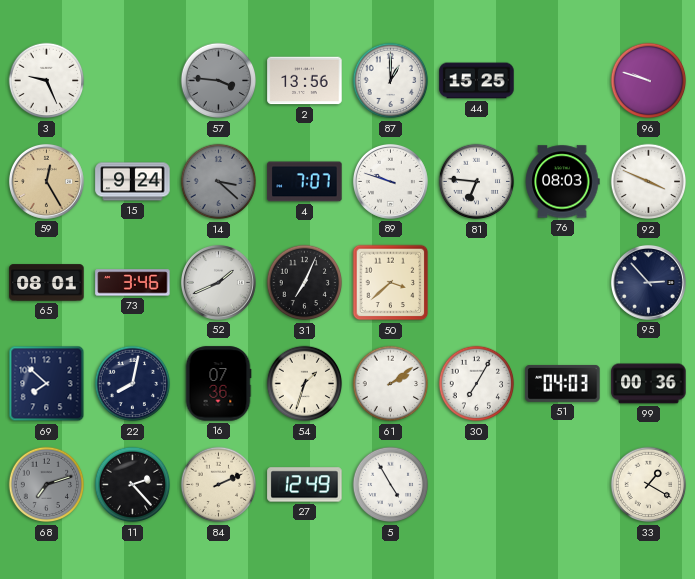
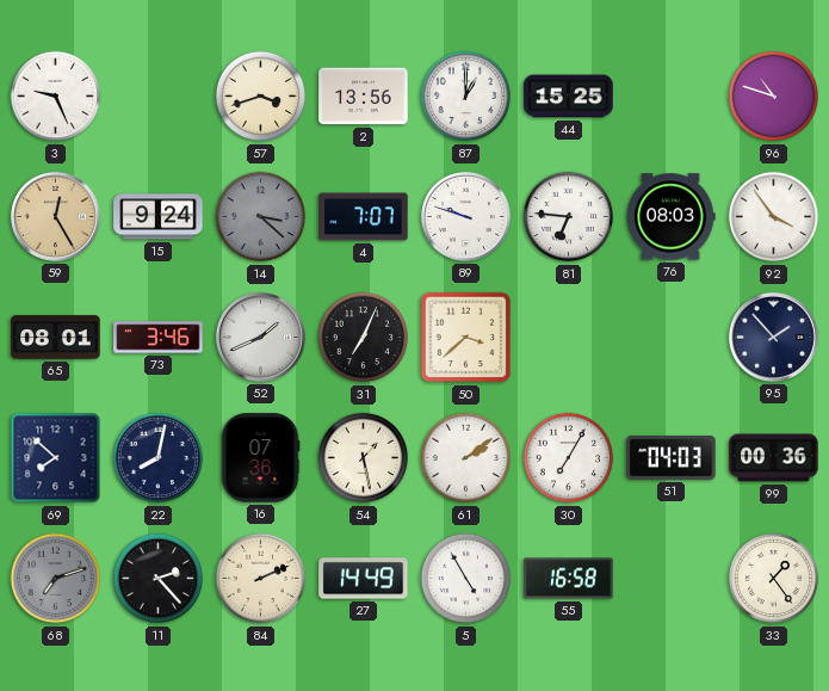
57: 3:46 -> 3:42 (261, 97)
57 dial: grey -> cream (261, 97)
96: 9:48 -> 10:48 (774, 97)
92: 3:49 -> 3:54 (774, 217)
95: 2:53 -> 1:53 (773, 337)
54: 1:33 -> 1:28 (364, 458)
27: 12:49 -> 14:49 (364, 579)
55: none -> 16:58 (569, 579)
33: 1:20 -> 1:24 (774, 579)
